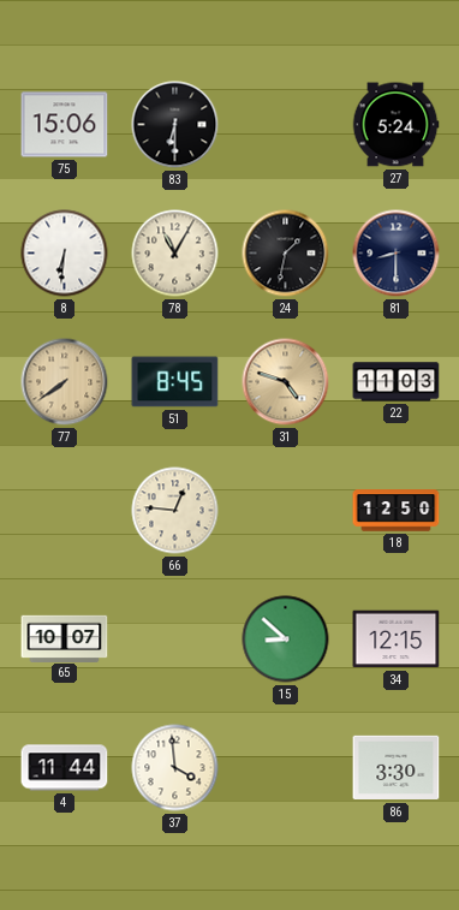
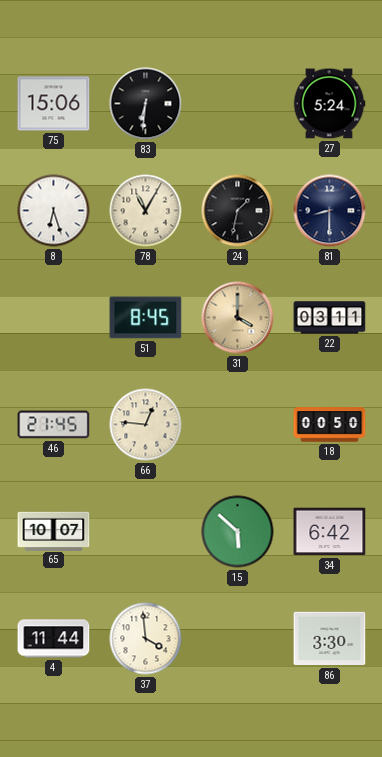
83: 6:30 -> 6:31 (146, 104)
8: 6:31 -> 6:27 (54, 211)
77: 7:39 -> none (65, 382)
31: 4:48 -> 4:00 (238, 318)
22: 11:03 -> 03:11 (330, 318)
46: none -> 21:45 (54, 425)
18: 12:50 -> 00:50 (330, 425)
15: 8:52 -> 5:52 (238, 532)
34: 12:15 -> 6:42 (330, 532)
